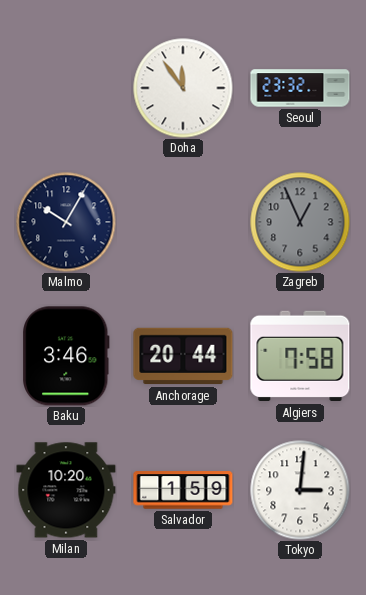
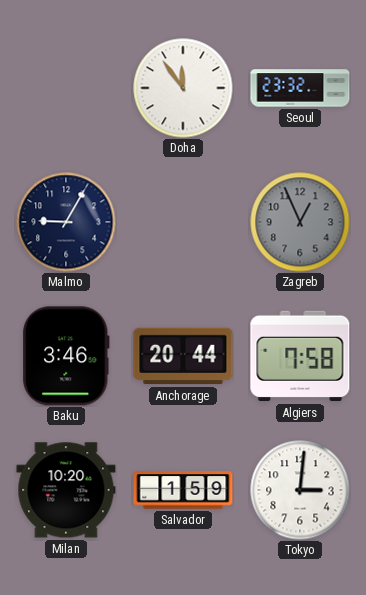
Malmo: 10:05 -> 9:05 (66, 222)
